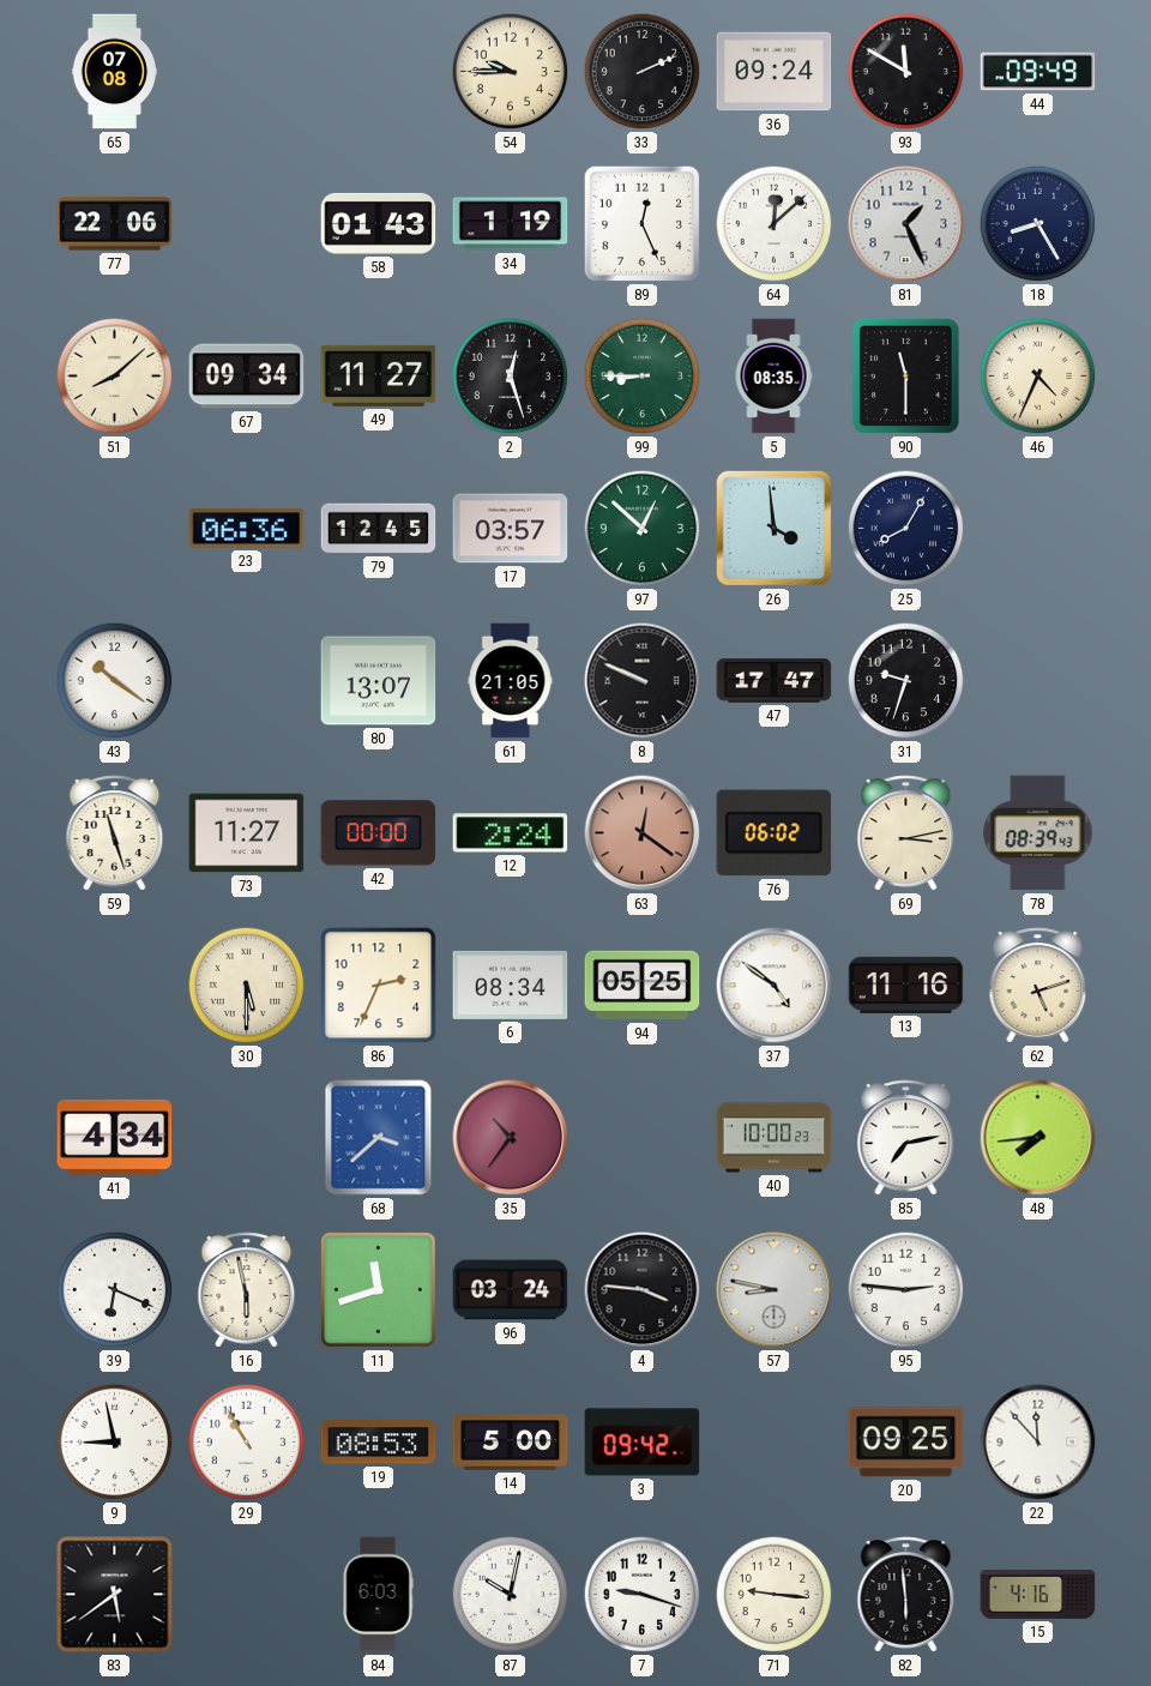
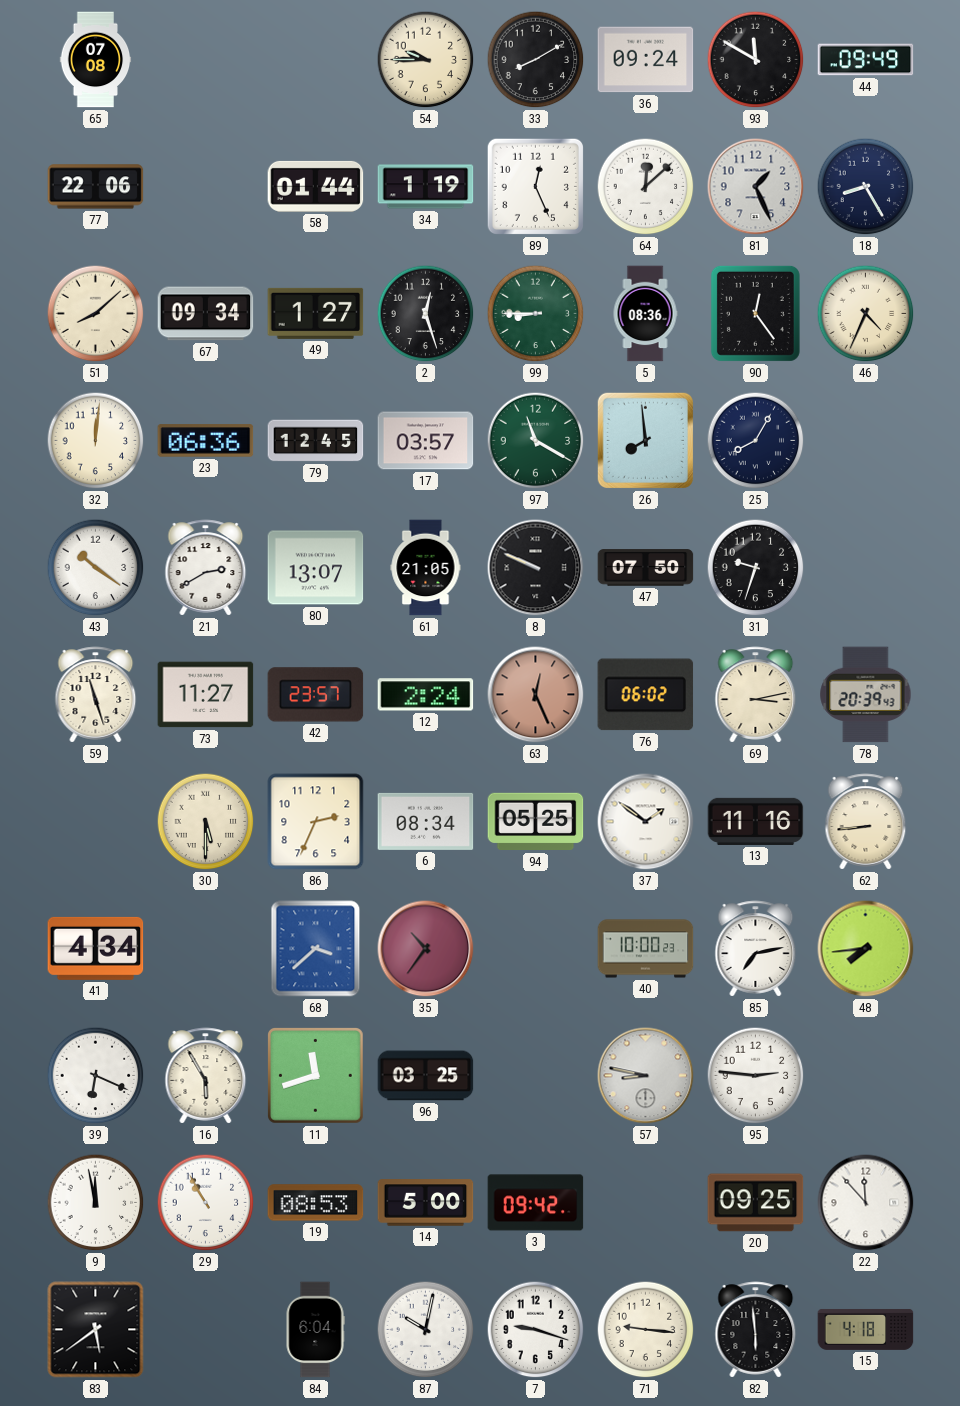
33: 2:11 -> 8:10 (536, 60)
58: 01:43 -> 01:44 (316, 186)
49: 11:27 -> 1:27 (316, 313)
5: 08:35 -> 08:36 (645, 314)
90: 11:30 -> 12:24 (755, 313)
32: none -> 12:01 (96, 441)
97: 12:52 -> 11:20 (536, 441)
26: 3:59 -> 7:59 (645, 440)
21: none -> 2:40 (206, 568)
47: 17:47 -> 07:50 (646, 568)
42: 00:00 -> 23:57 (316, 695)
63: 12:21 -> 12:26 (536, 695)
78: 08:39 -> 20:39 (866, 695)
37: 4:51 -> 1:51 (646, 822)
62: 5:12 -> 8:44 (866, 822)
16: 5:58 -> 5:55 (206, 1076)
96: 03:24 -> 03:25 (426, 1076)
4: 3:46 -> none (643, 1290)
9: 8:58 -> 11:58 (96, 1203)
84: 6:03 -> 6:04 (315, 1330)
15: 4:16 -> 4:18 (866, 1329)
